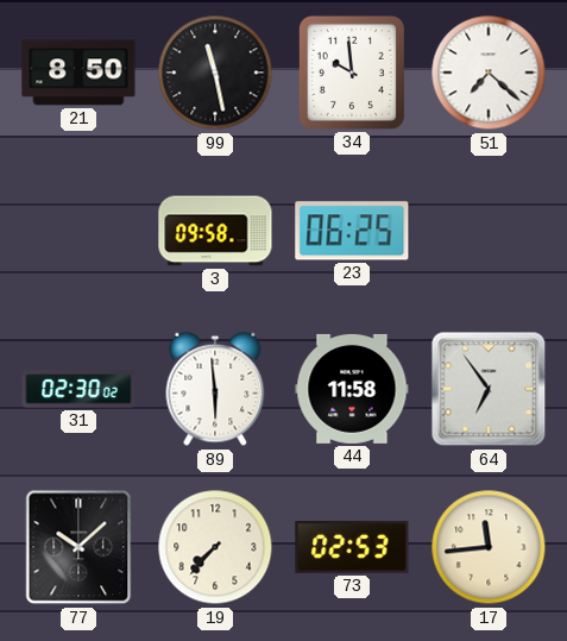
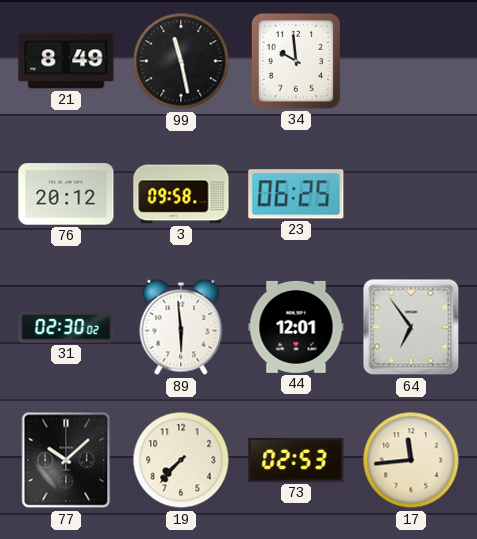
21: 8:50 -> 8:49 (66, 61)
51: 7:22 -> none (489, 73)
76: none -> 20:12 (66, 194)
44: 11:58 -> 12:01 (296, 327)
